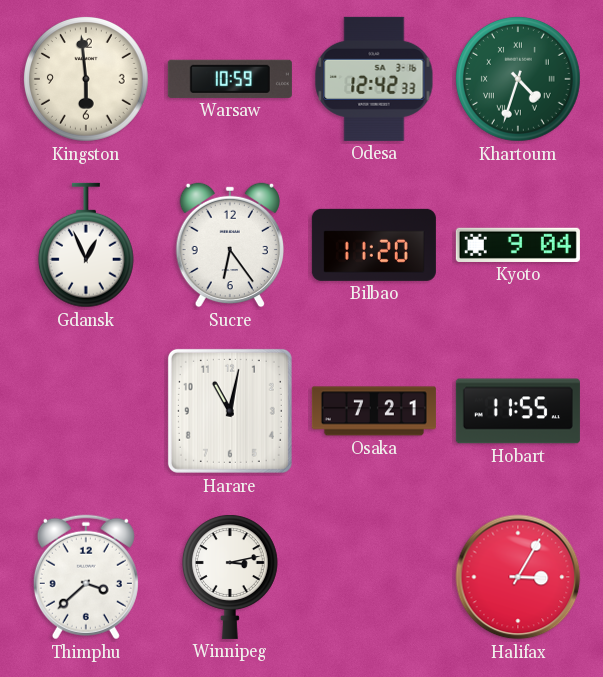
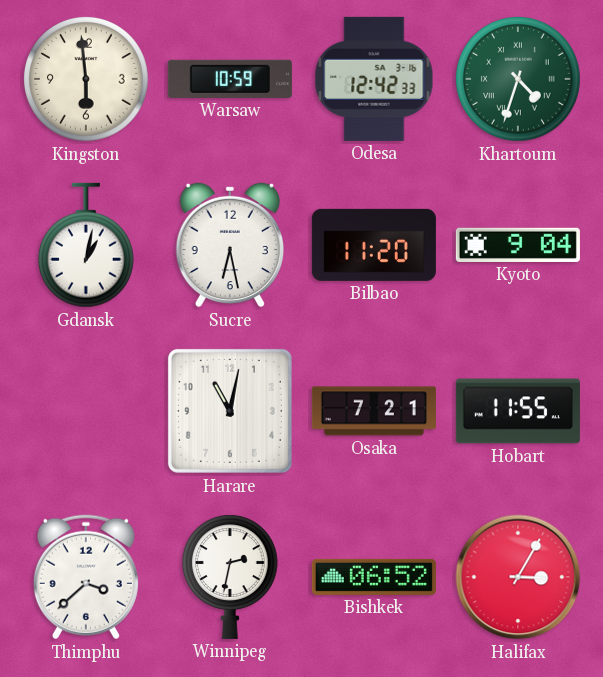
Gdansk: 12:56 -> 1:02 (86, 245)
Sucre: 6:24 -> 6:28 (229, 245)
Winnipeg: 3:13 -> 2:32 (230, 577)
Bishkek: none -> 06:52 (374, 577)
